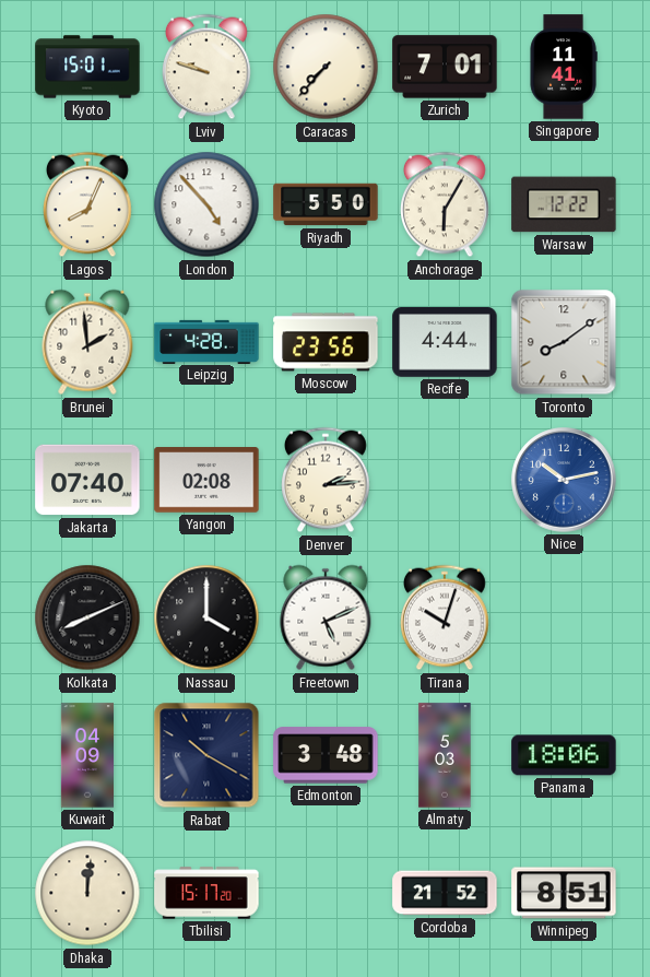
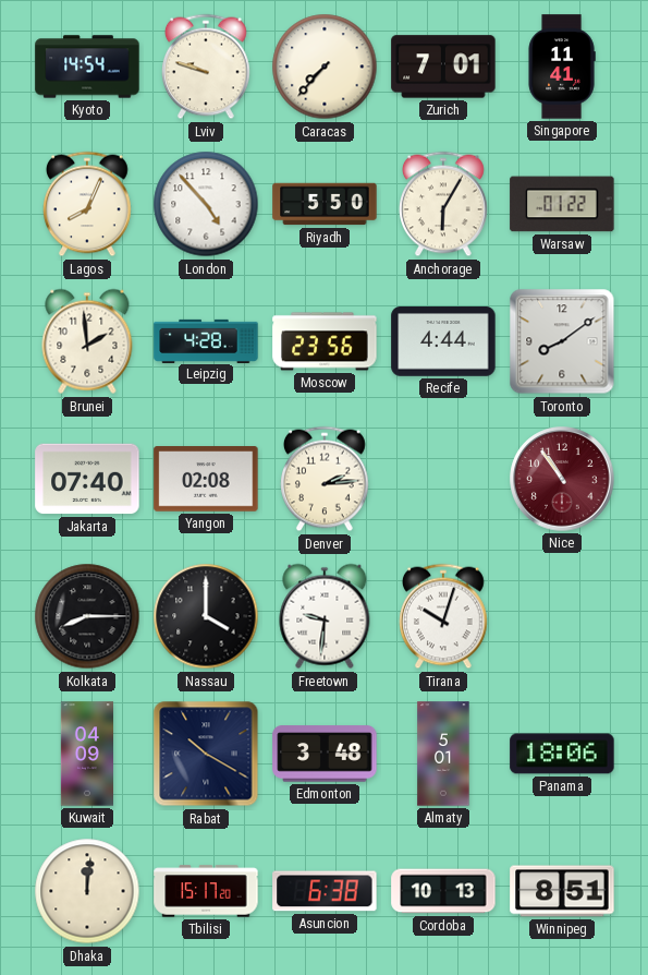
Kyoto: 15:01 -> 14:54 (87, 67)
Warsaw: 12:22 -> 01:22 (562, 204)
Nice: 10:13 -> 10:54 (562, 479)
Nice dial: blue -> burgundy (562, 479)
Kolkata: 8:11 -> 8:15 (87, 616)
Freetown: 5:11 -> 9:31 (325, 616)
Almaty: 5:03 -> 5:01 (443, 754)
Asuncion: none -> 6:38 (325, 891)
Cordoba: 21:52 -> 10:13 (443, 891)
